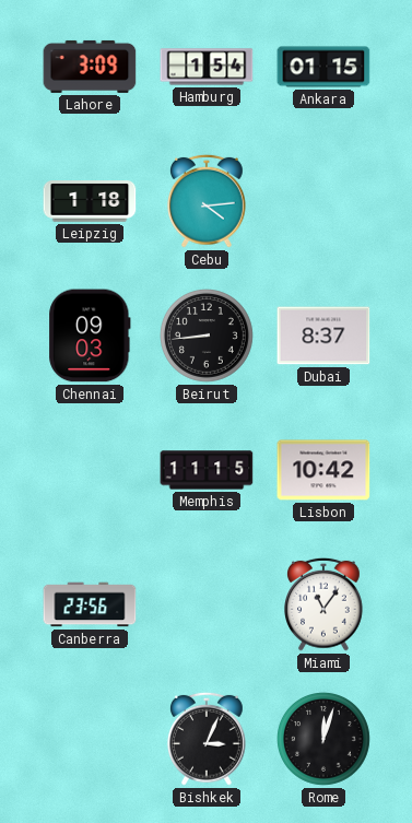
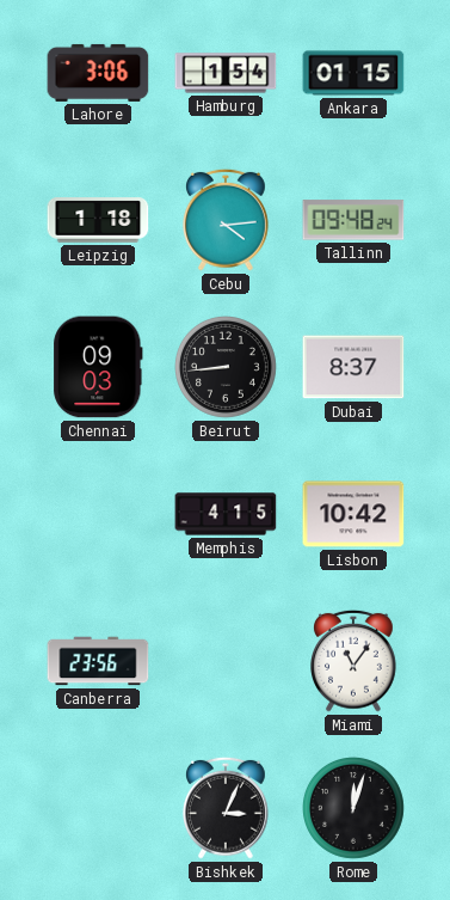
Lahore: 3:09 -> 3:06 (98, 73)
Tallinn: none -> 09:48 (353, 220)
Memphis: 11:15 -> 4:15 (226, 514)
